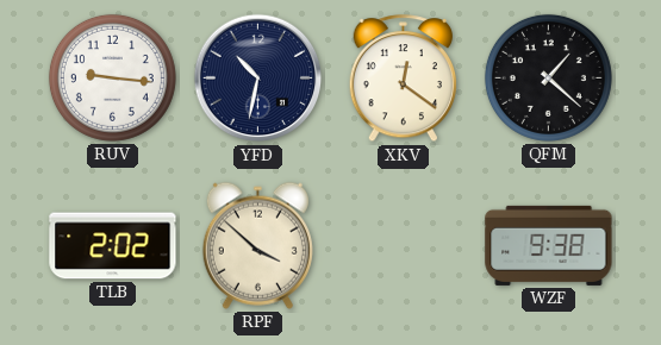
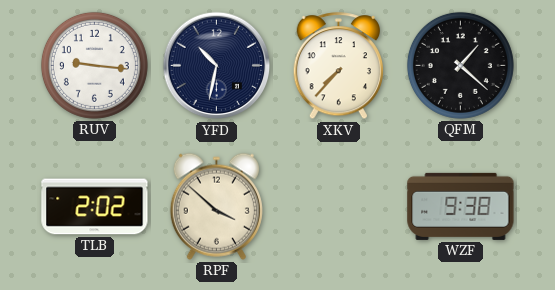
XKV: 12:21 -> 7:37 (338, 66)
